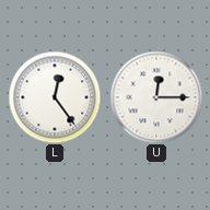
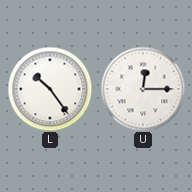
L: 12:24 -> 10:24 (50, 89)
